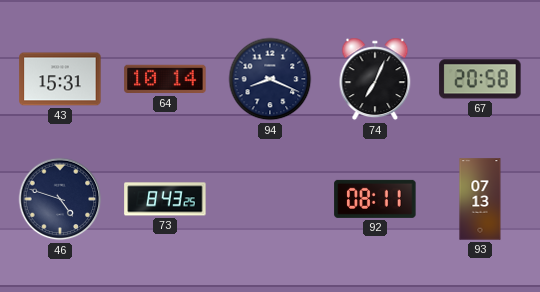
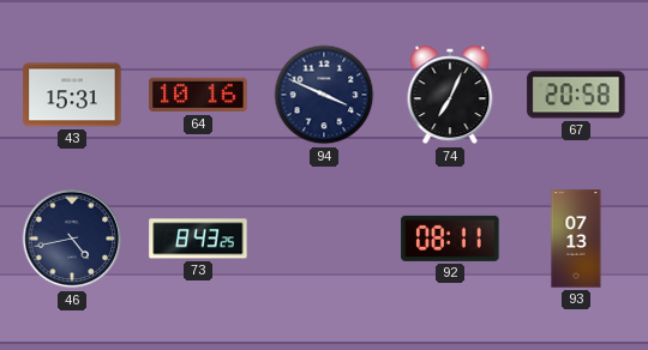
64: 10:14 -> 10:16 (198, 95)
94: 8:19 -> 3:49 (324, 95)
46: 4:48 -> 4:43 (72, 239)
